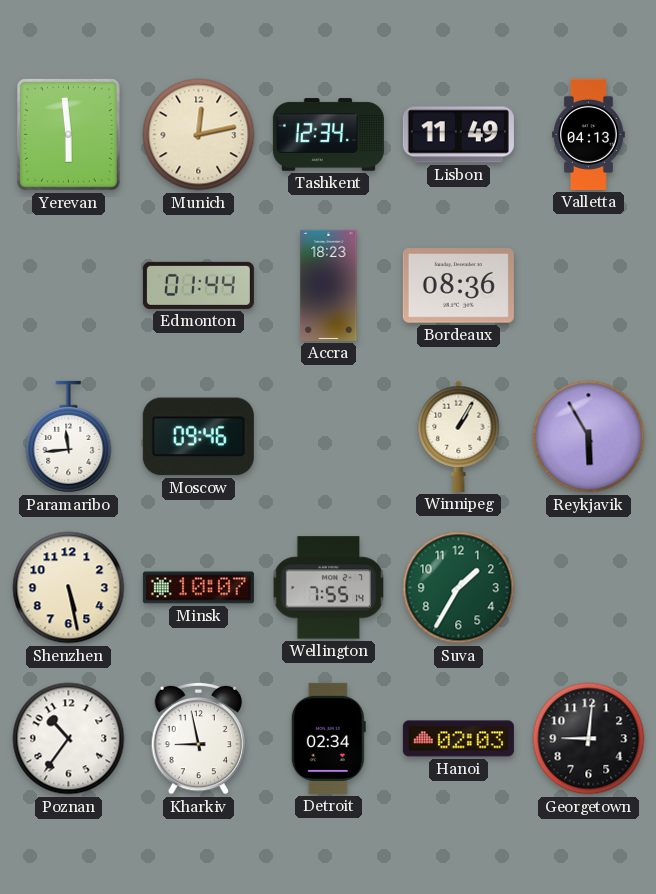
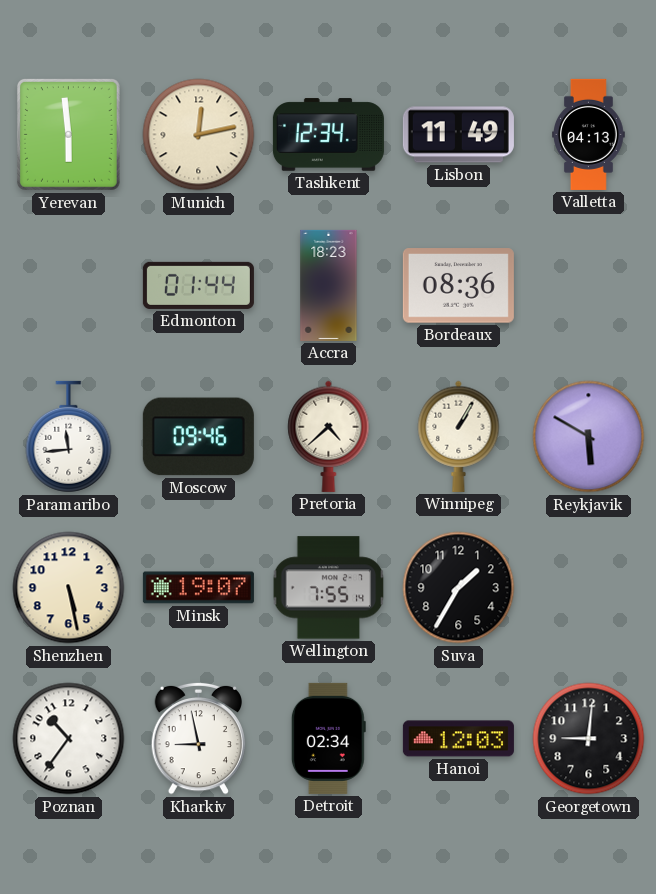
Pretoria: none -> 4:38 (329, 436)
Reykjavik: 5:55 -> 5:50 (589, 437)
Minsk: 10:07 -> 19:07 (198, 588)
Suva dial: green -> black (459, 588)
Hanoi: 02:03 -> 12:03 (458, 739)
